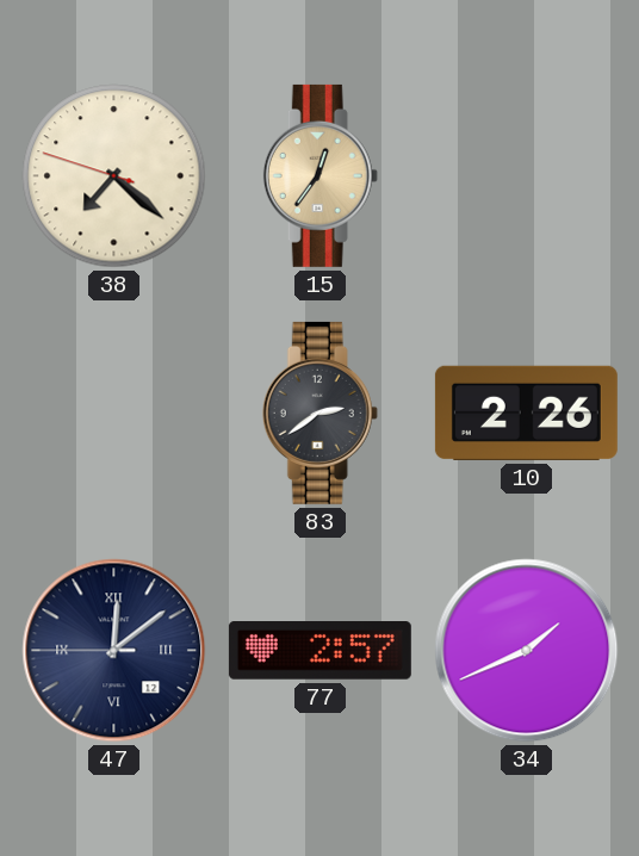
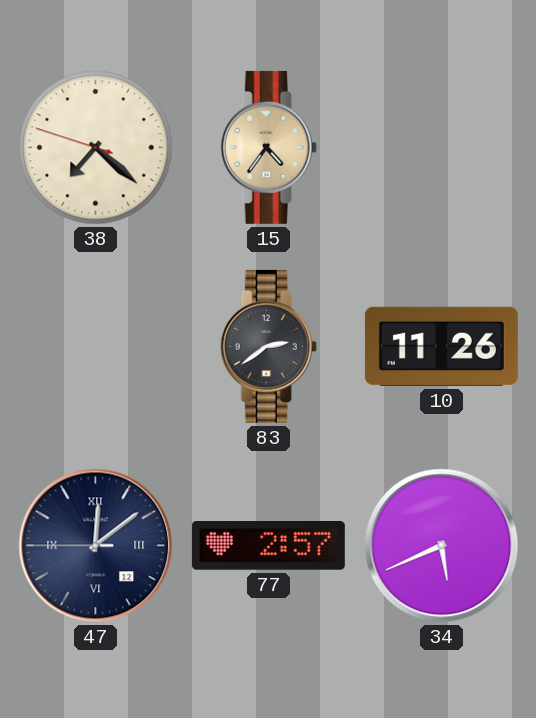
15: 12:36 -> 4:36 (268, 147)
10: 2:26 -> 11:26 (441, 346)
34: 1:41 -> 5:41 (442, 546)
